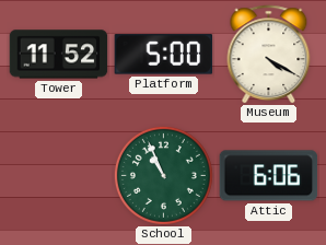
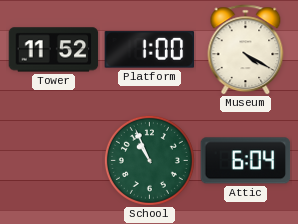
Platform: 5:00 -> 1:00 (150, 50)
Attic: 6:06 -> 6:04 (246, 161)
